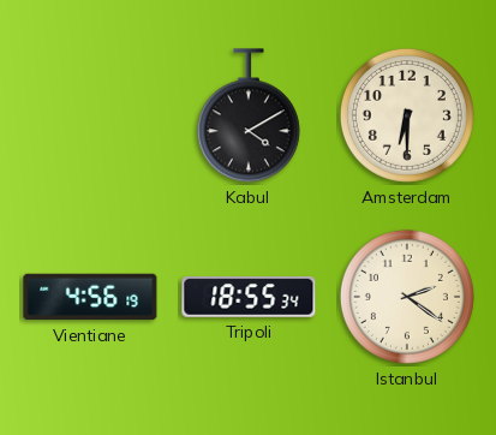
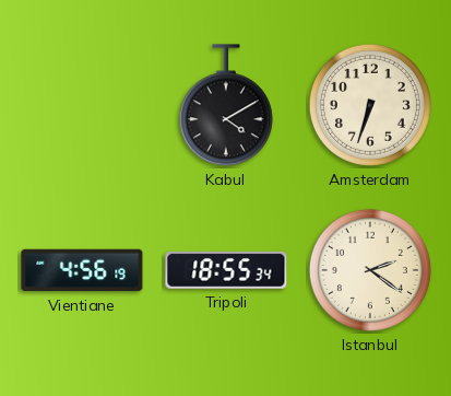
Amsterdam: 6:30 -> 6:33 (370, 105)
